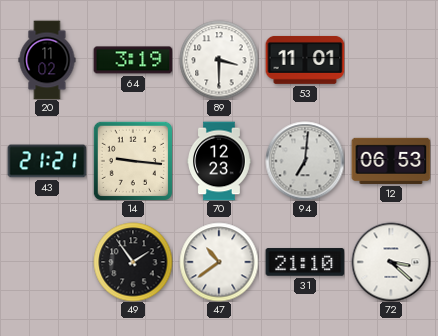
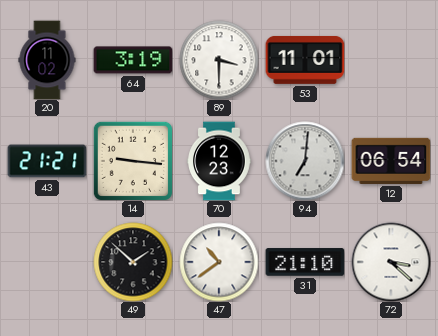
12: 06:53 -> 06:54 (391, 161)
49: 1:54 -> 1:52 (133, 262)
